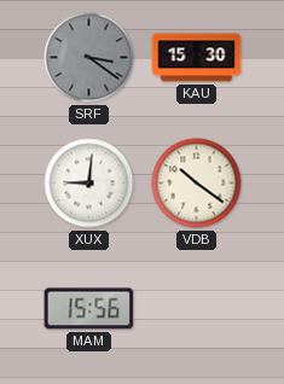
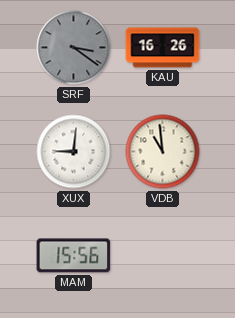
KAU: 15:30 -> 16:26 (163, 48)
VDB: 10:21 -> 10:59 (163, 152)
